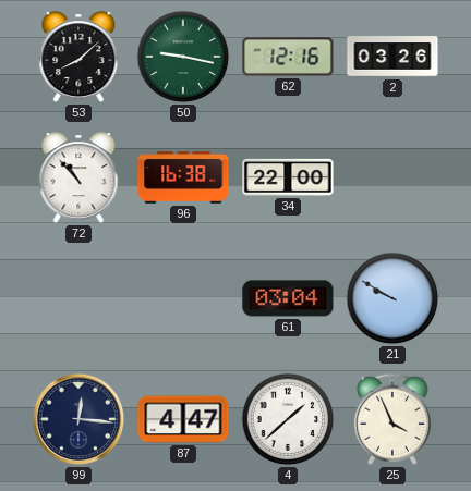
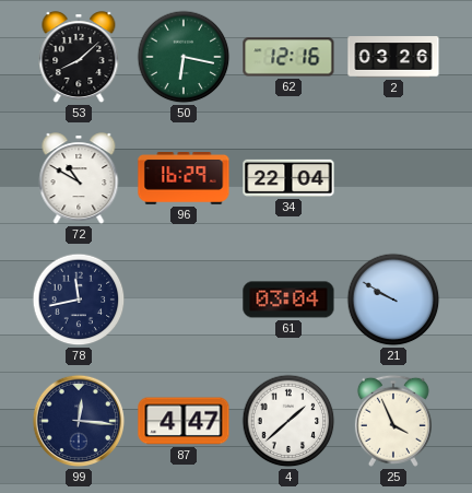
50: 9:17 -> 6:17 (184, 57)
72: 10:53 -> 10:50 (79, 179)
96: 16:38 -> 16:29 (184, 179)
34: 22:00 -> 22:04 (288, 178)
78: none -> 11:43 (79, 300)
